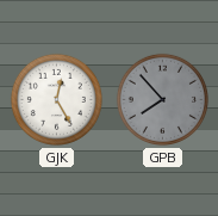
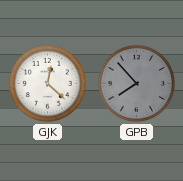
GJK: 12:25 -> 12:22 (47, 83)
